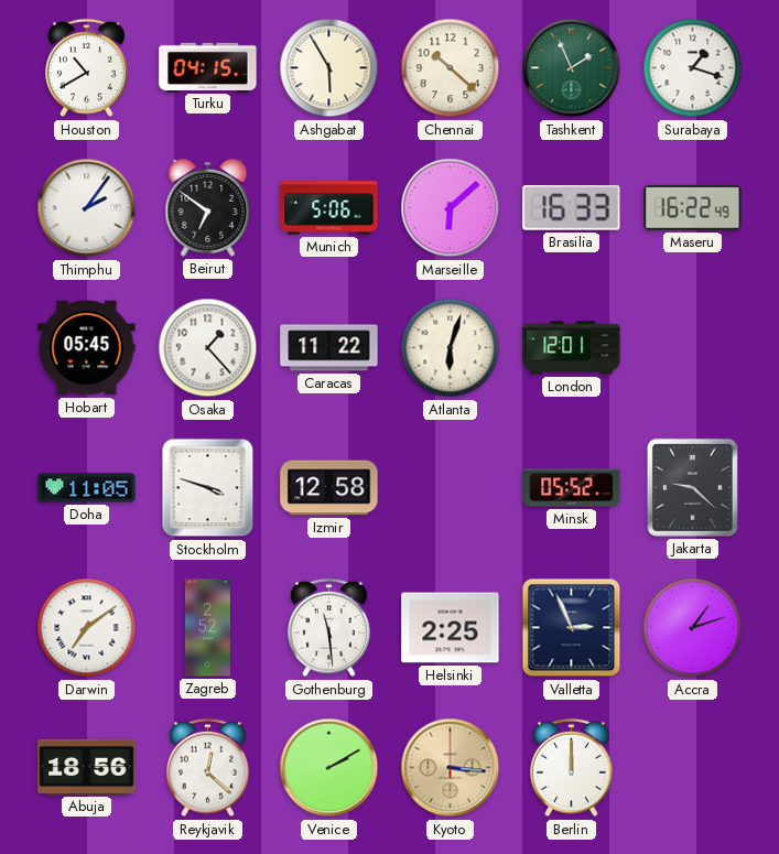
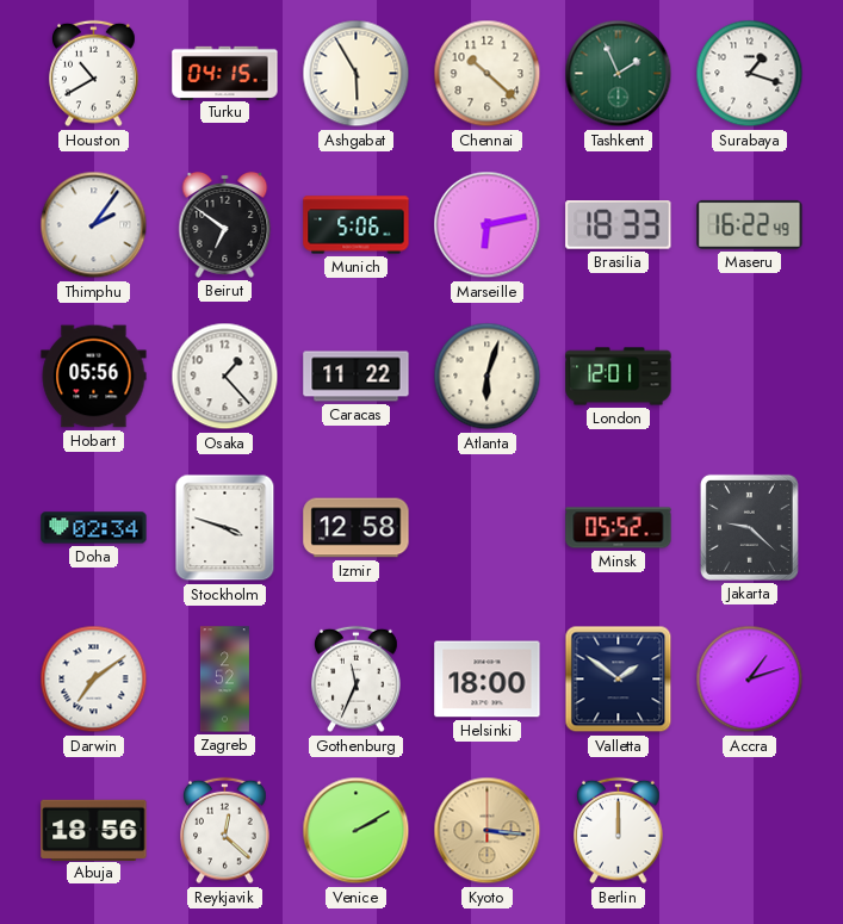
Marseille: 6:08 -> 6:13 (488, 225)
Brasilia: 16:33 -> 18:33 (619, 225)
Hobart: 05:45 -> 05:56 (94, 377)
Doha: 11:05 -> 02:34 (94, 528)
Gothenburg: 11:29 -> 11:34 (357, 680)
Helsinki: 2:25 -> 18:00 (488, 680)
Valletta: 2:56 -> 1:51 (619, 680)
